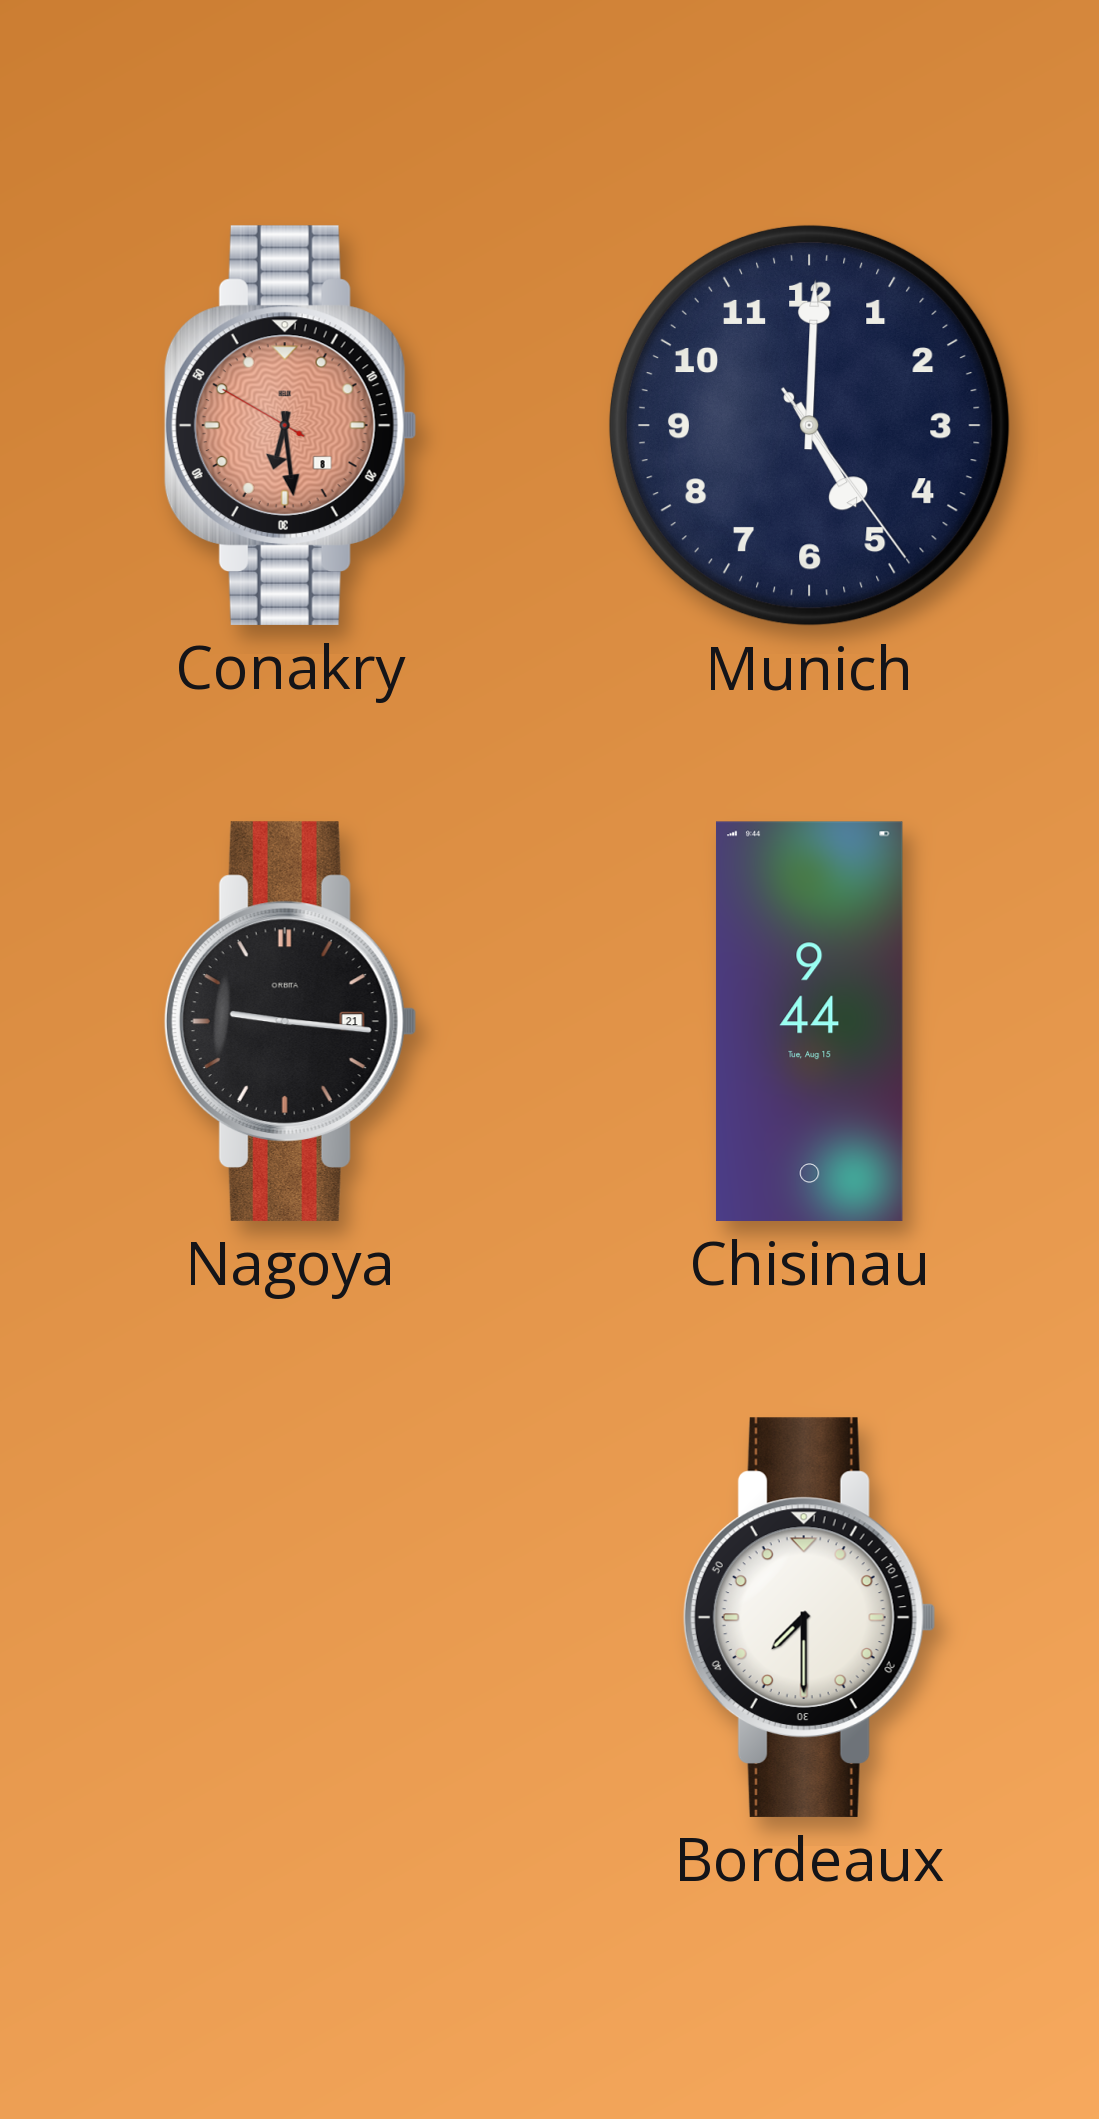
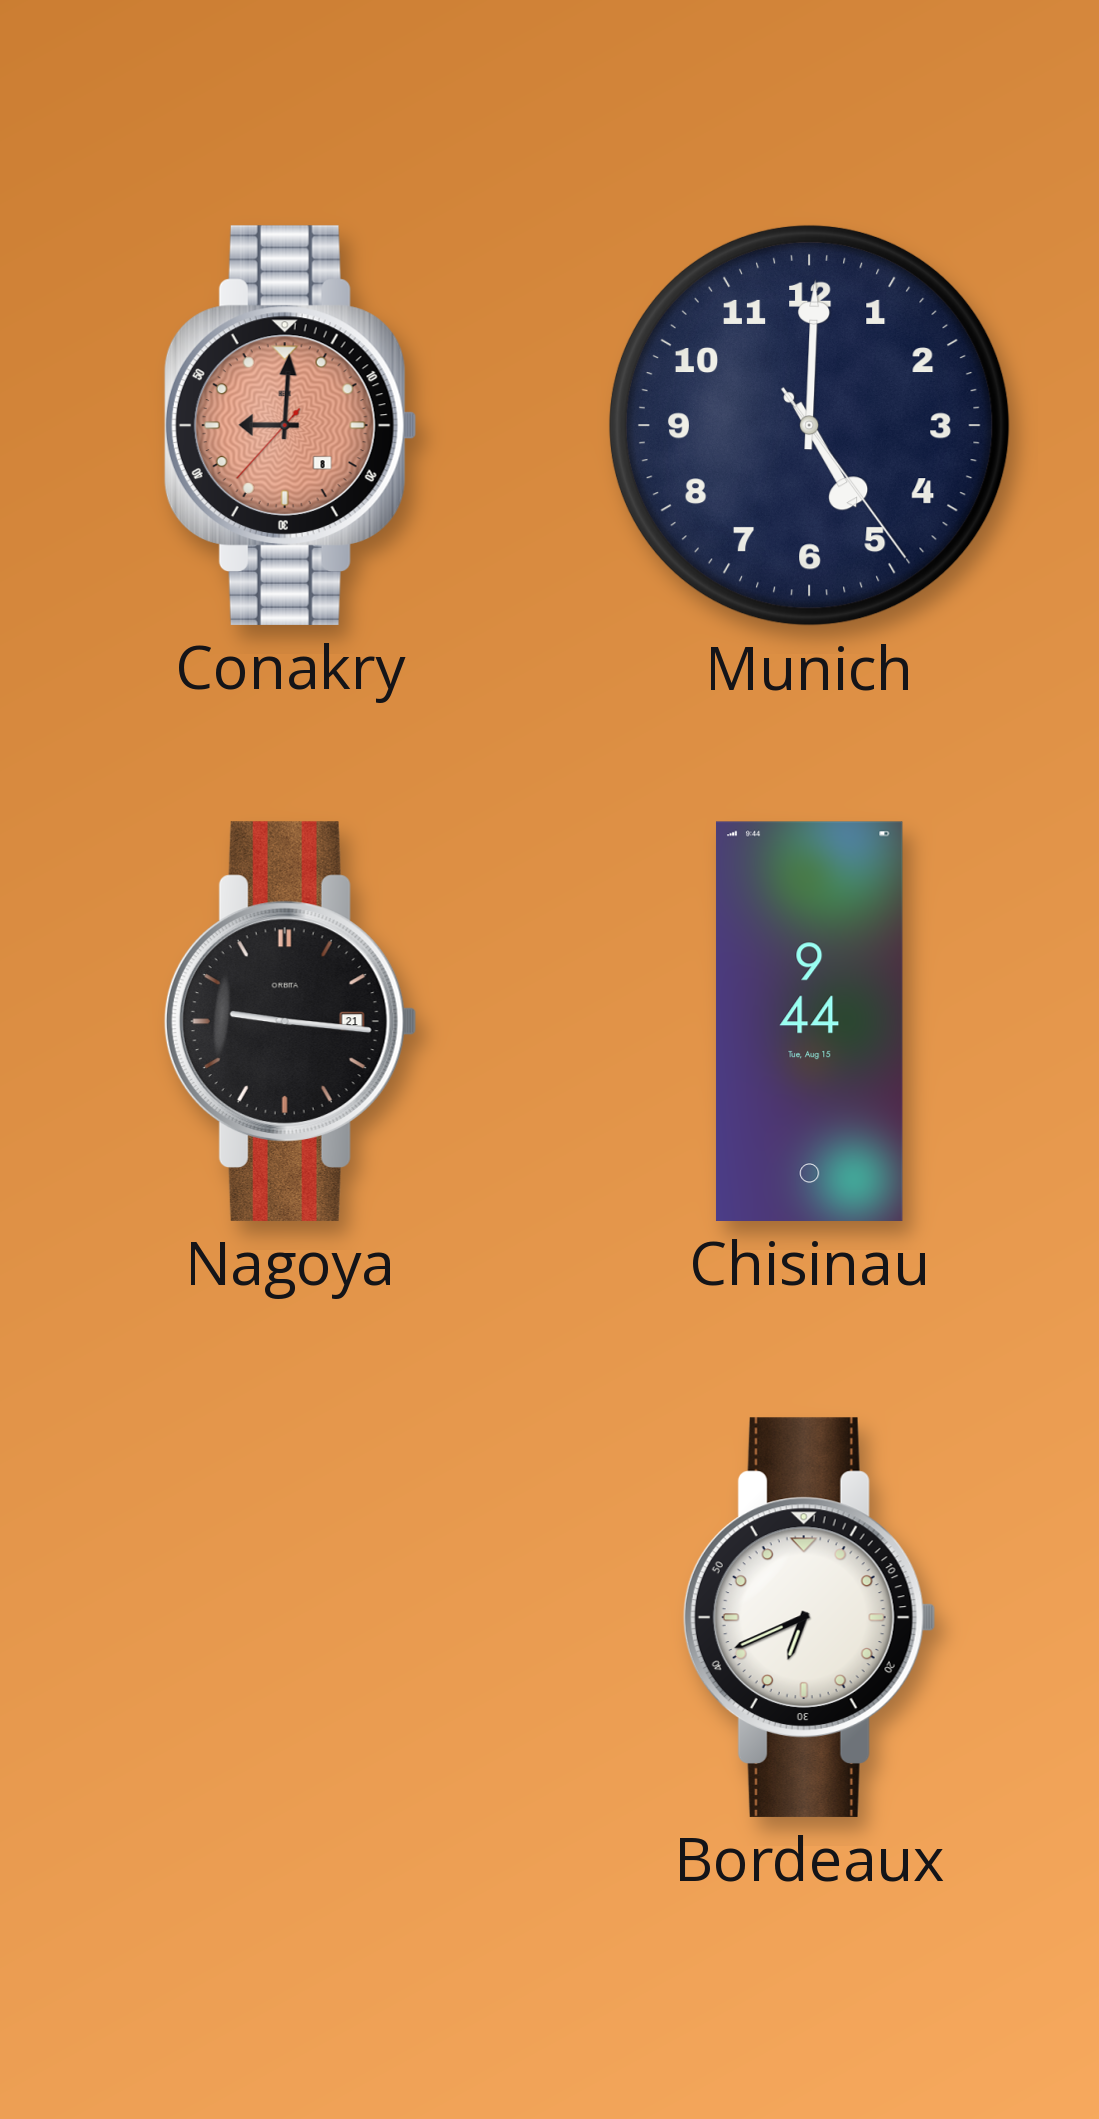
Conakry: 6:28 -> 9:00 (290, 425)
Bordeaux: 7:30 -> 6:41 (809, 1617)
